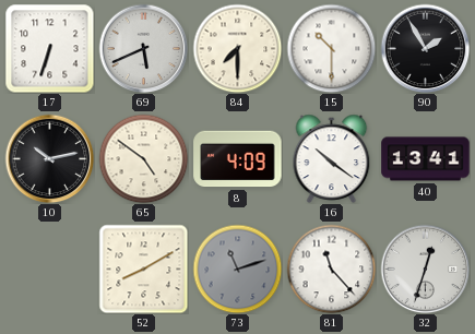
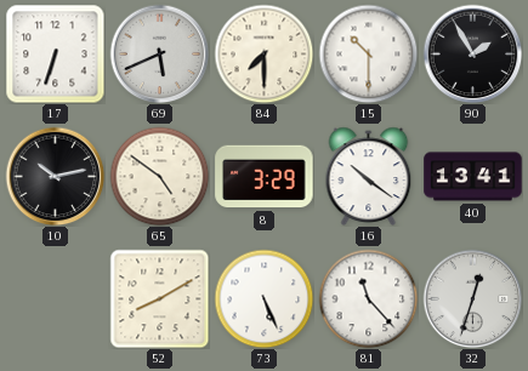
8: 4:09 -> 3:29 (265, 177)
73: 11:12 -> 5:26 (263, 298)
73 dial: grey -> white (263, 298)
